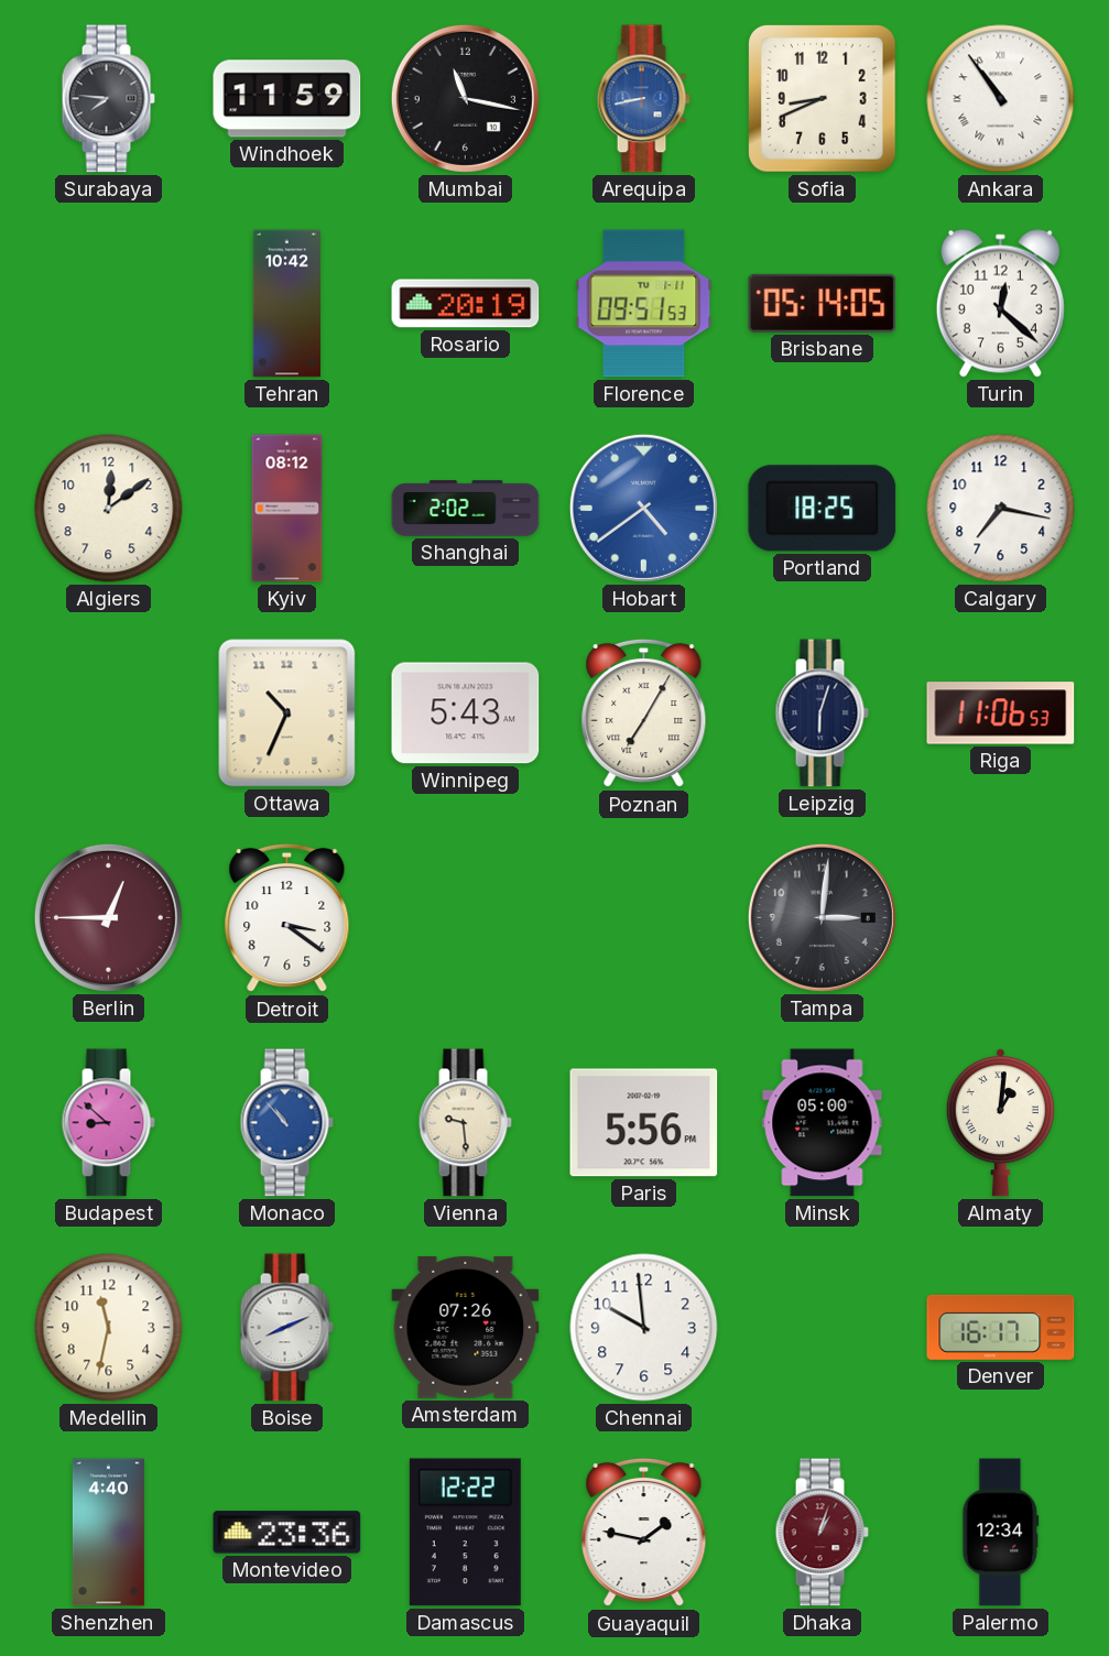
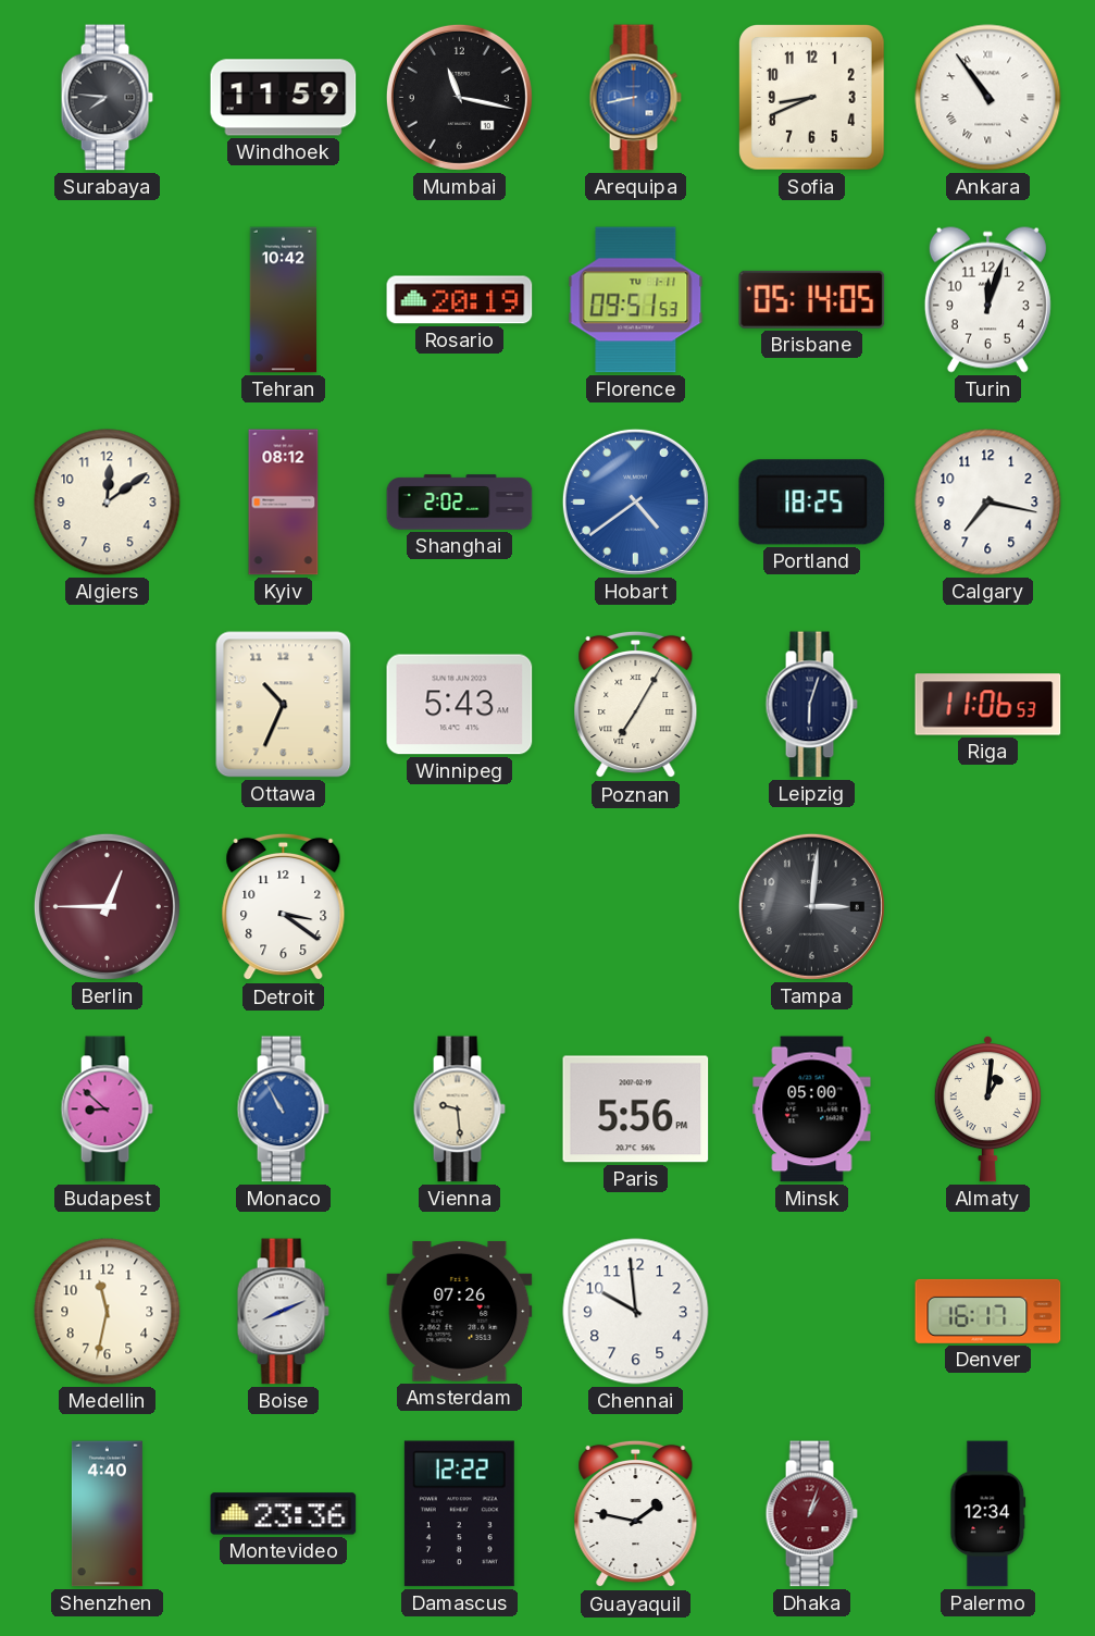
Turin: 12:22 -> 12:03 (987, 299)
Monaco: 10:53 -> 10:55 (283, 1110)
